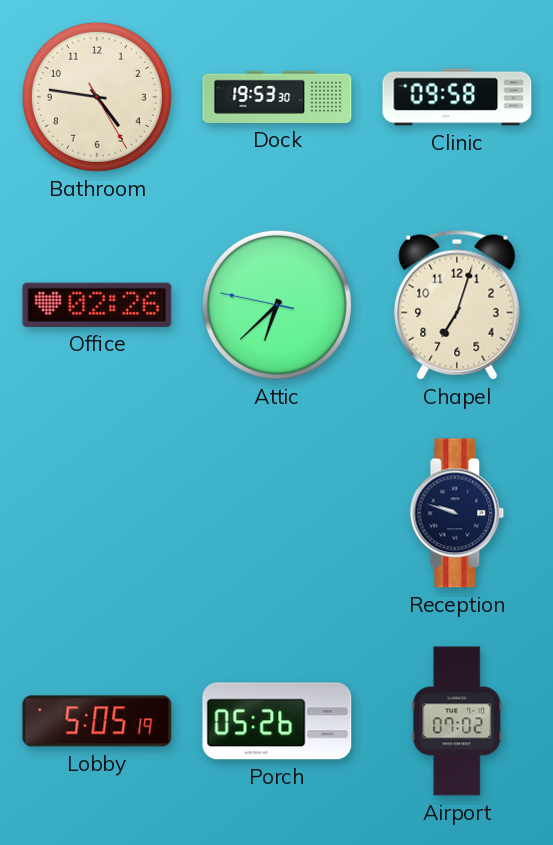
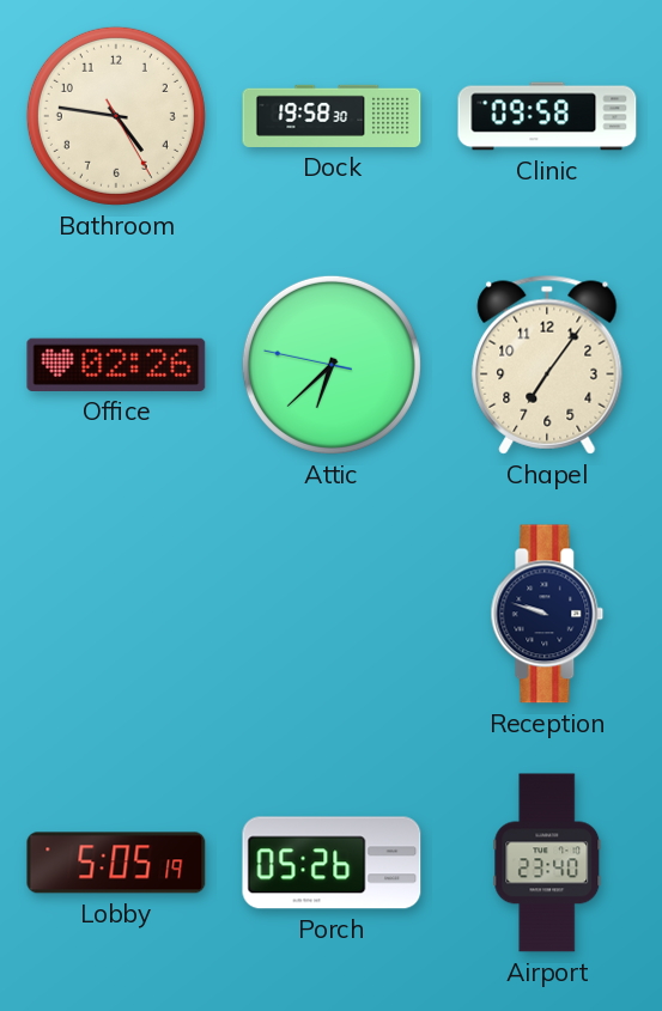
Dock: 19:53 -> 19:58 (332, 116)
Chapel: 7:03 -> 7:06 (547, 365)
Airport: 07:02 -> 23:40 (547, 863)
